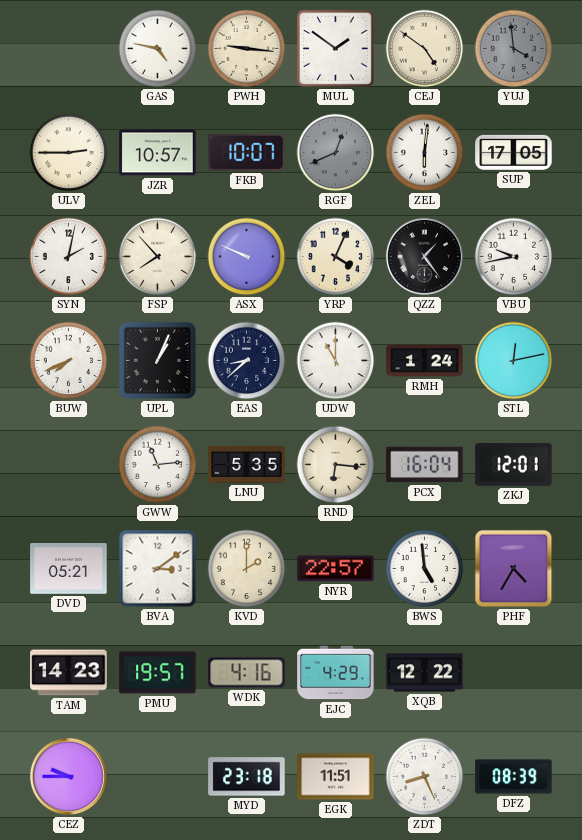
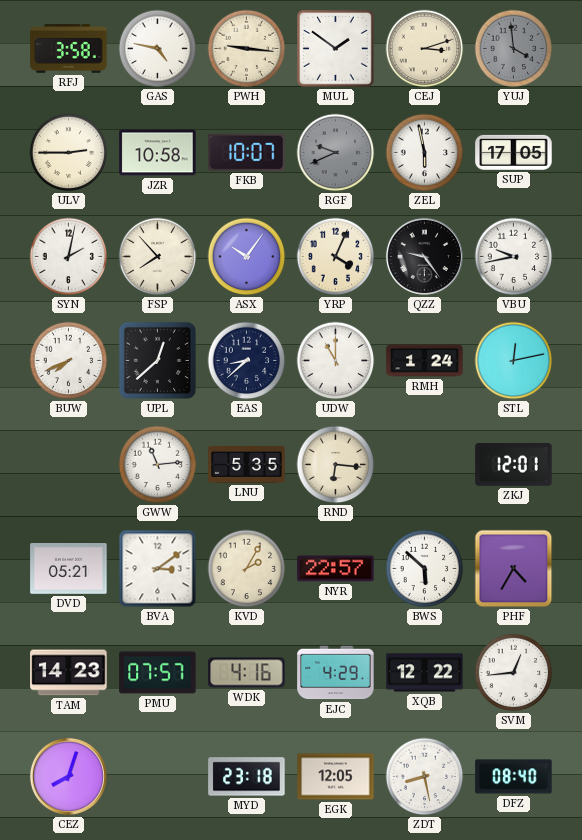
RFJ: none -> 3:58 (69, 49)
CEJ: 4:51 -> 3:12 (425, 49)
JZR: 10:57 -> 10:58 (158, 153)
RGF: 12:41 -> 9:41 (336, 153)
ZEL: 6:01 -> 5:58 (425, 153)
ASX: 9:49 -> 10:06 (247, 257)
QZZ: 1:24 -> 9:24 (424, 256)
UPL: 1:04 -> 12:38 (157, 360)
PCX: 16:04 -> none (425, 465)
KVD: 2:00 -> 2:05 (247, 569)
BWS: 4:59 -> 5:52 (425, 569)
PMU: 19:57 -> 07:57 (158, 673)
SVM: none -> 12:44 (514, 673)
CEZ: 9:45 -> 8:03 (68, 776)
EGK: 11:51 -> 12:05 (336, 777)
ZDT: 8:26 -> 8:28 (425, 777)
DFZ: 08:39 -> 08:40 (514, 777)
